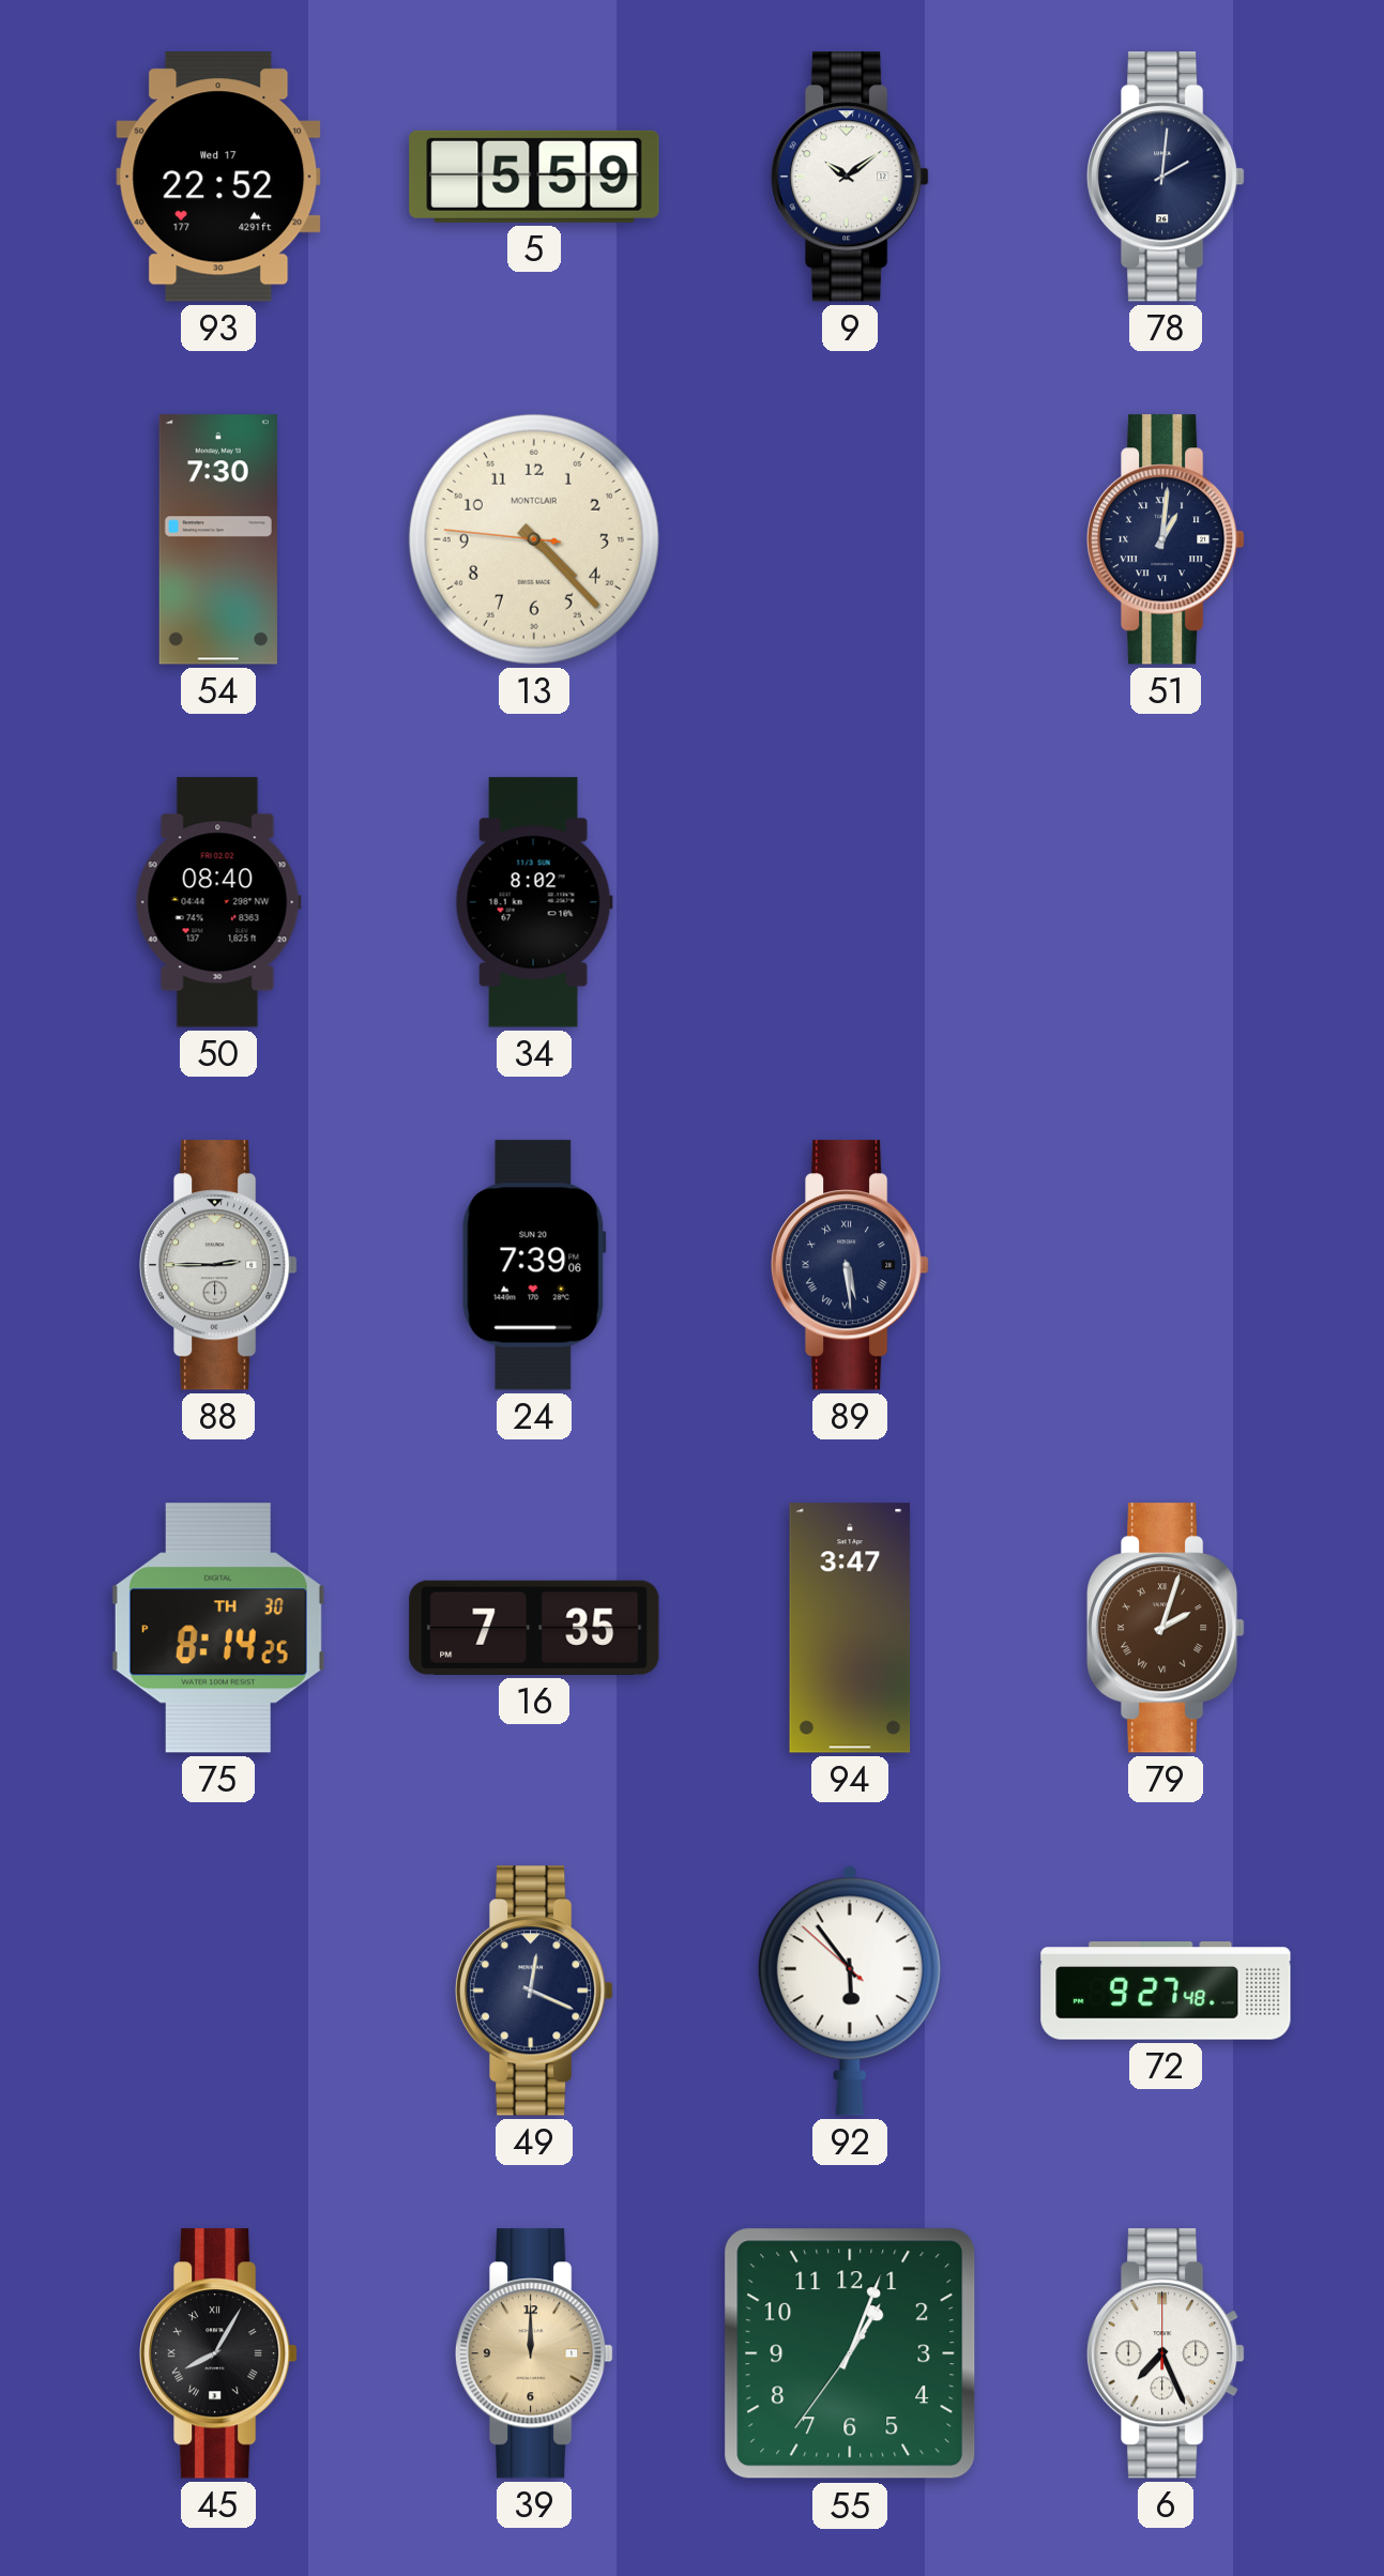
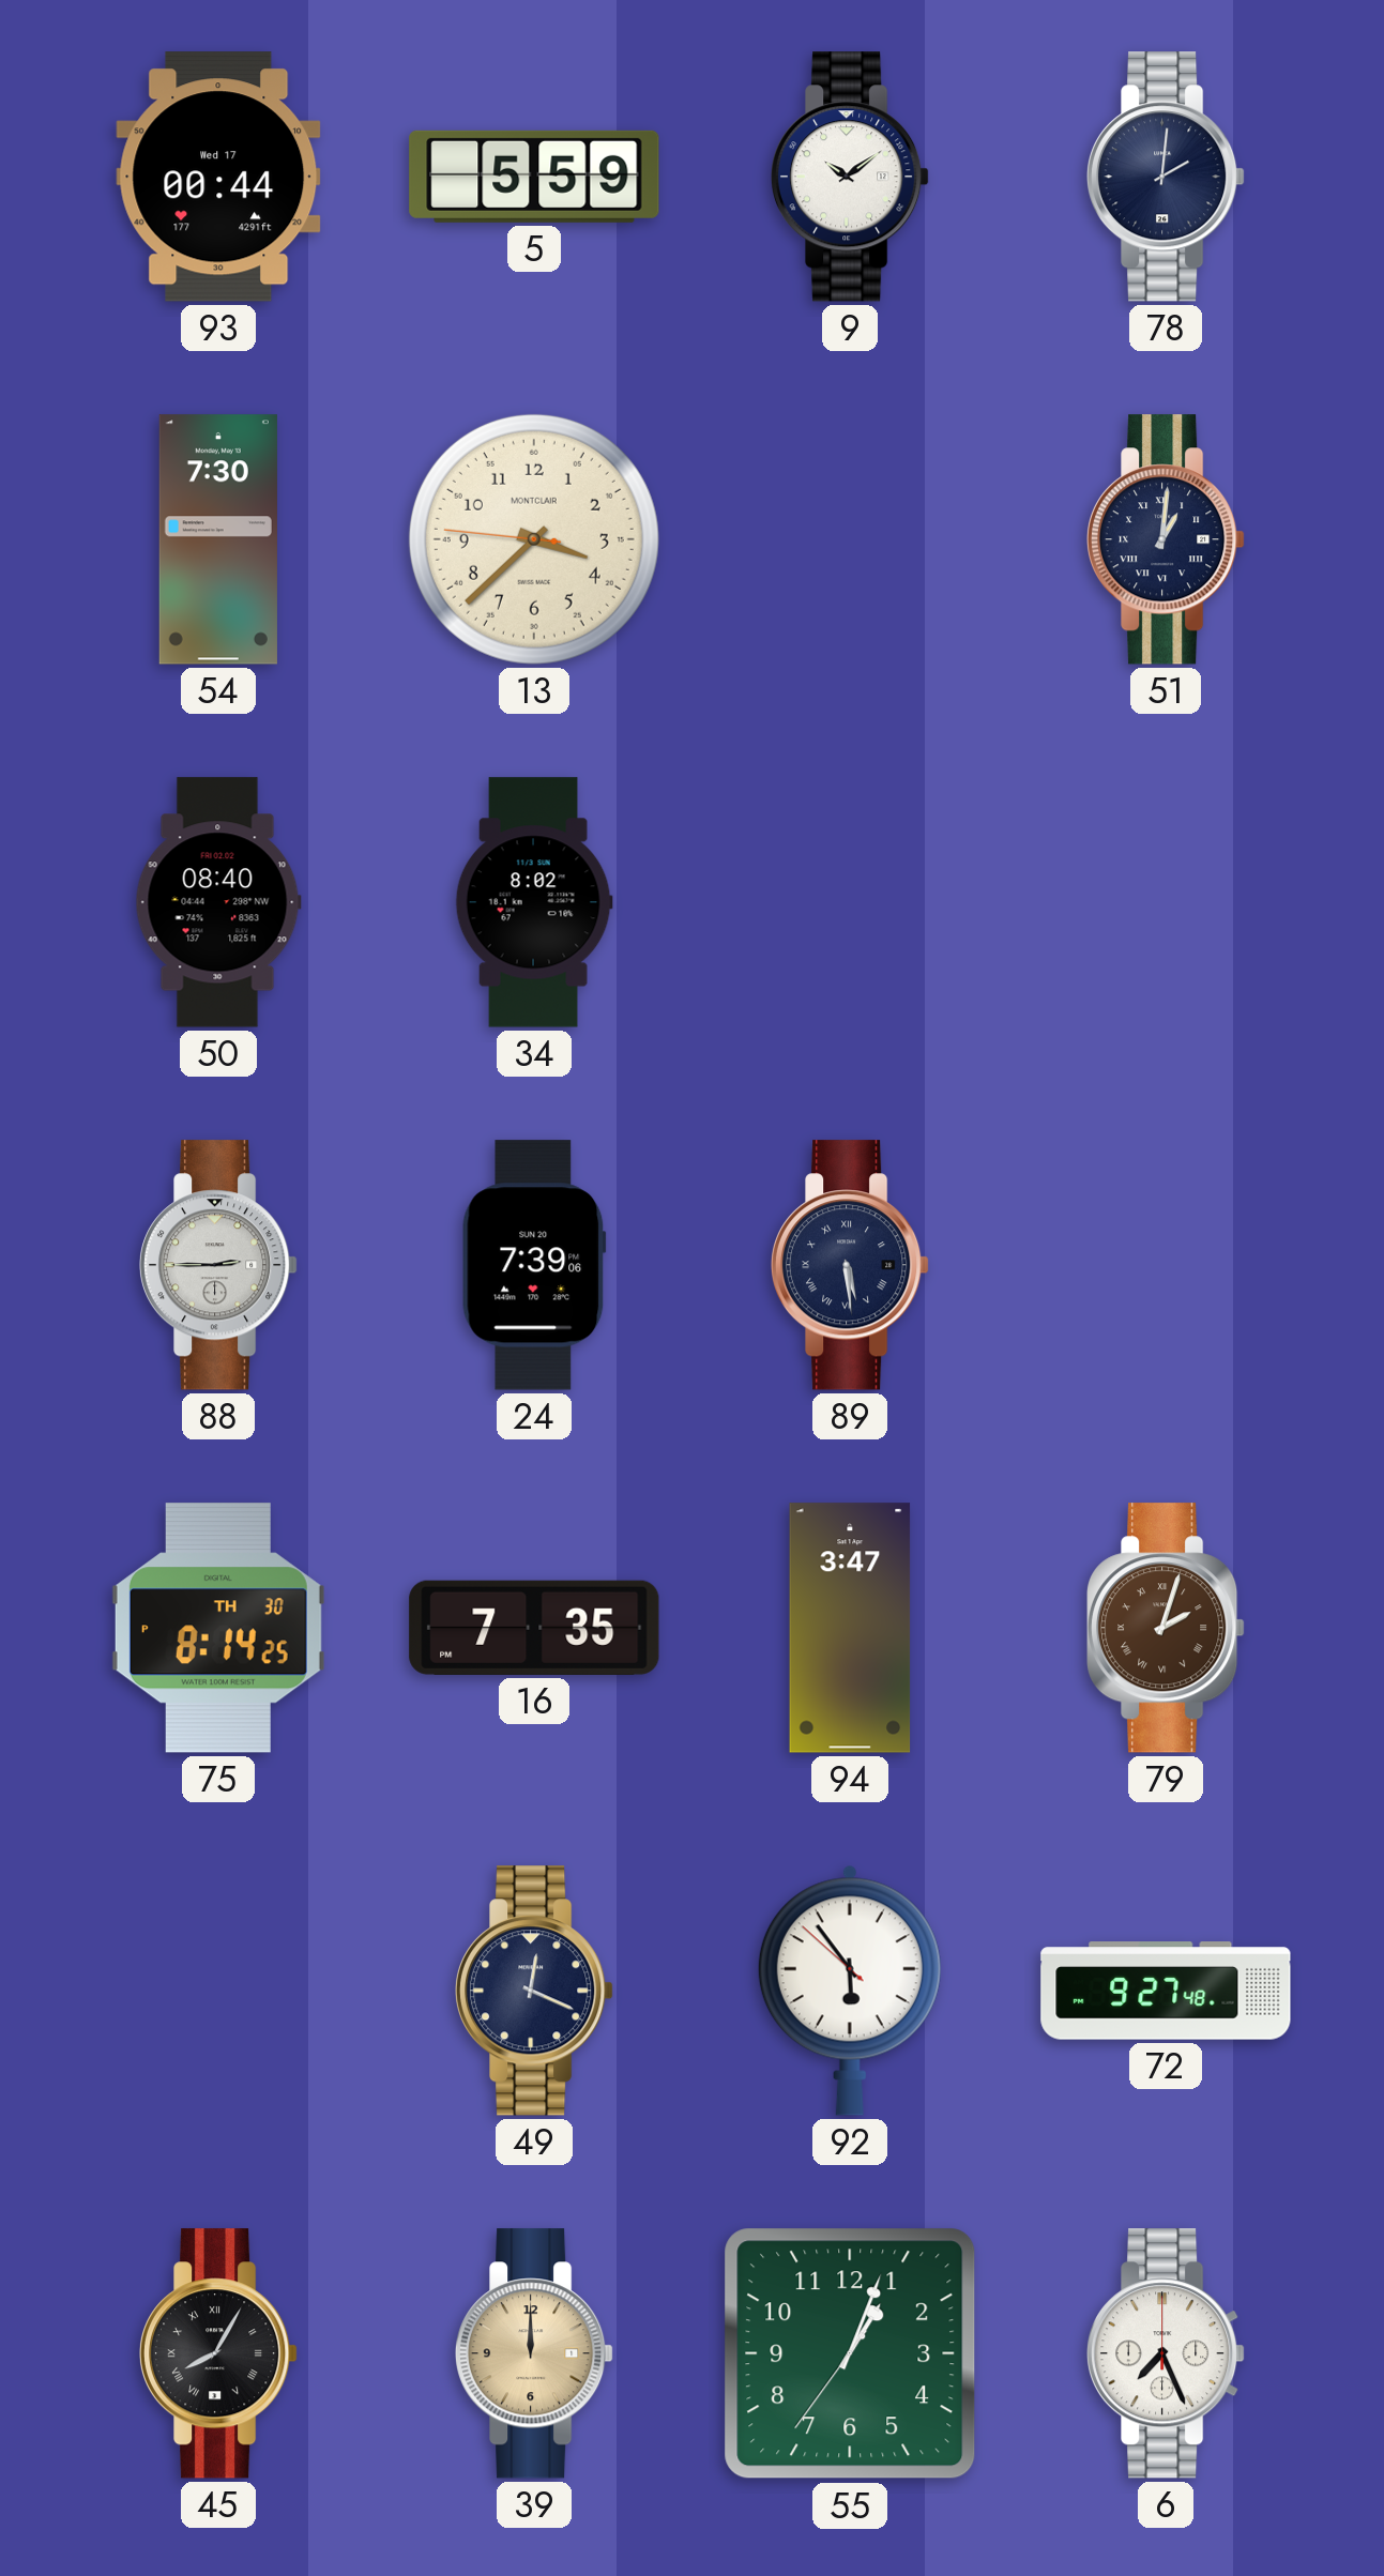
93: 22:52 -> 00:44 (218, 177)
13: 4:22 -> 3:37 (534, 539)
